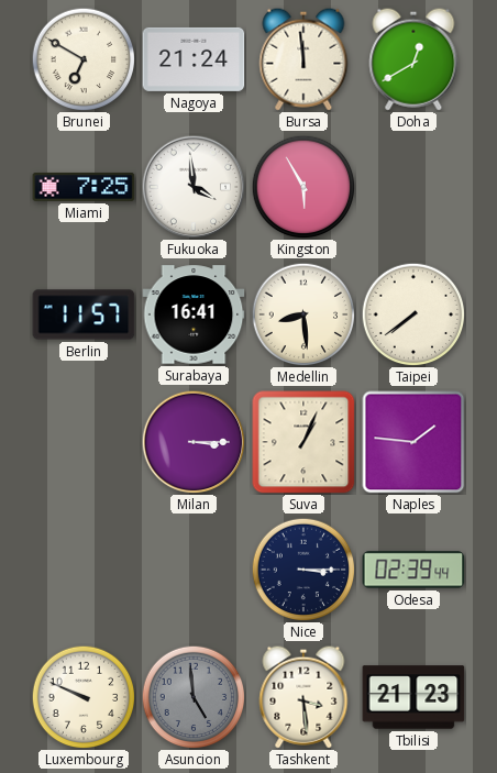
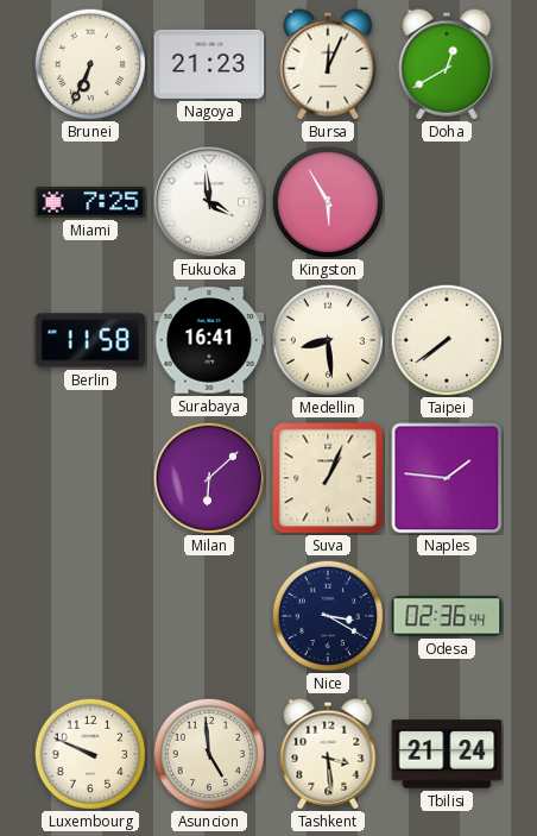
Brunei: 6:50 -> 6:34 (90, 64)
Nagoya: 21:24 -> 21:23 (209, 64)
Bursa: 11:59 -> 12:04 (328, 64)
Berlin: 11:57 -> 11:58 (90, 340)
Milan: 3:15 -> 6:08 (209, 478)
Nice: 3:15 -> 3:20 (328, 616)
Odesa: 02:39 -> 02:36 (447, 616)
Asuncion dial: grey -> cream (209, 754)
Tbilisi: 21:23 -> 21:24 (447, 754)
